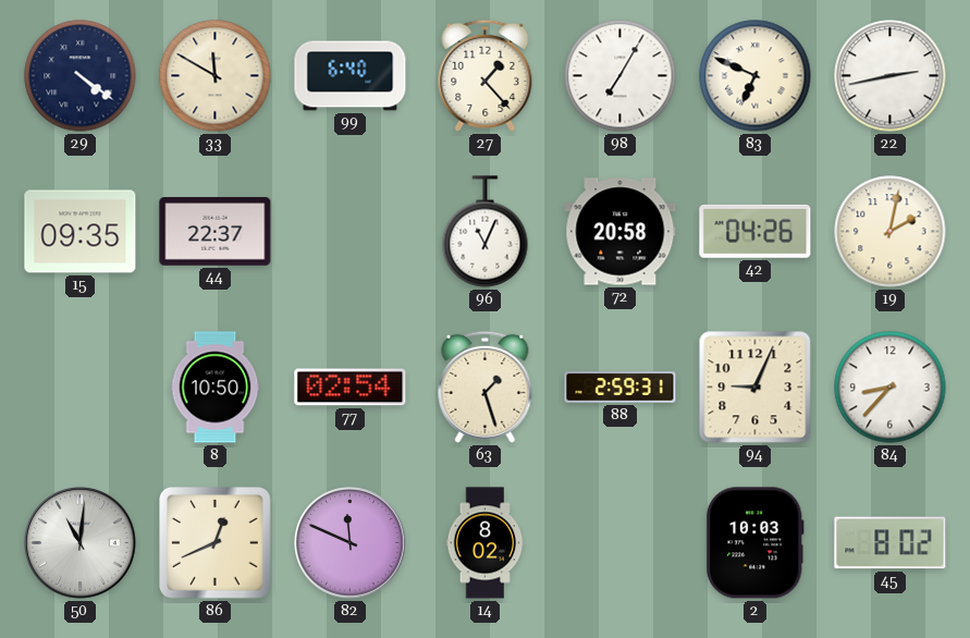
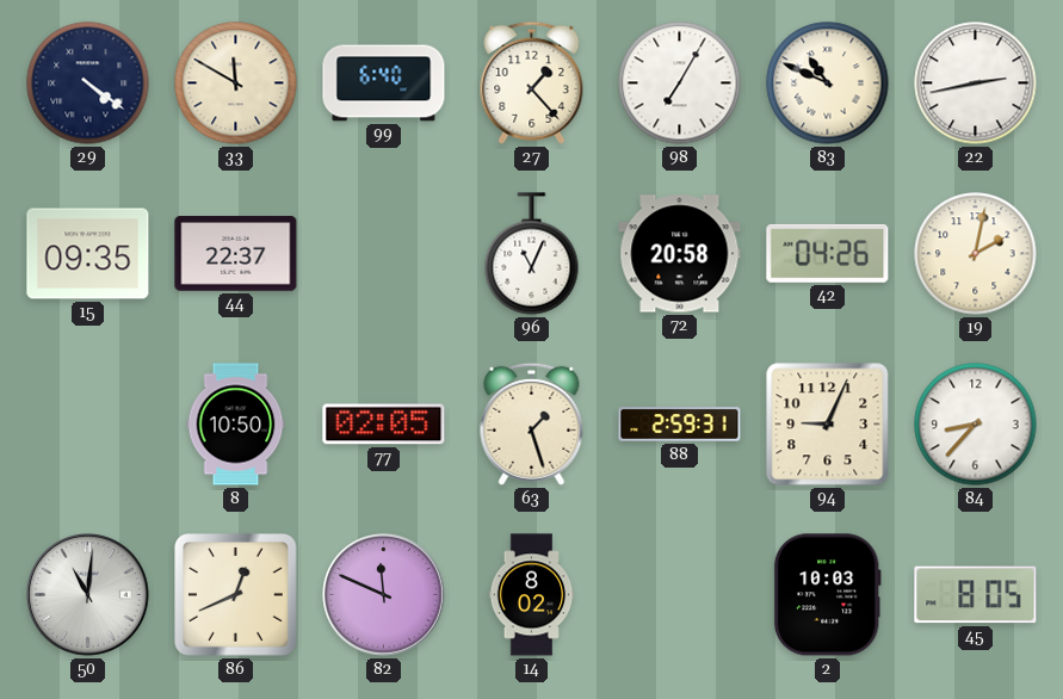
83: 6:49 -> 10:49 (828, 83)
77: 02:54 -> 02:05 (384, 425)
45: 8:02 -> 8:05 (976, 595)
